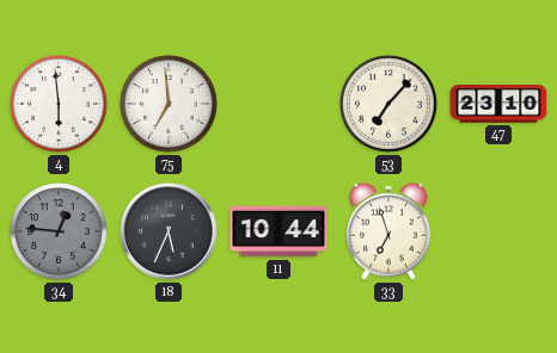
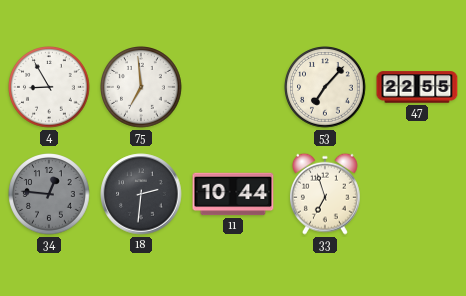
4: 5:59 -> 8:55 (49, 87)
47: 23:10 -> 22:55 (417, 87)
18: 5:34 -> 2:31 (141, 194)
